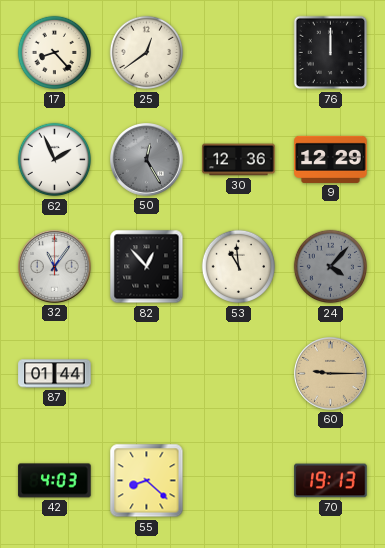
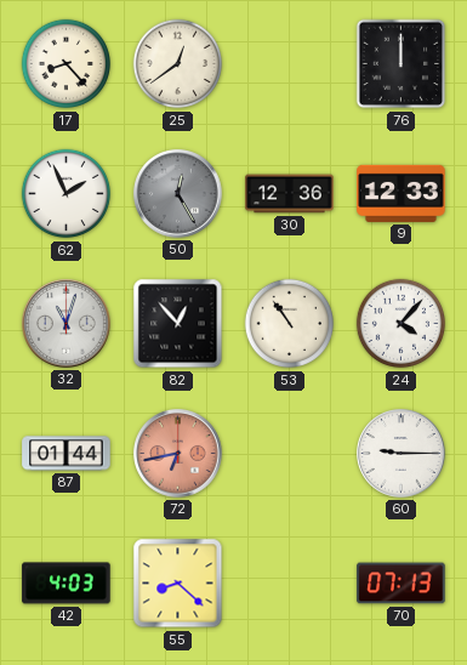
9: 12:29 -> 12:33 (401, 193)
32: 11:06 -> 11:03 (67, 324)
53: 10:59 -> 10:54 (290, 324)
24 dial: grey -> white (401, 324)
72: none -> 6:43 (178, 454)
60 dial: champagne -> white (401, 454)
70: 19:13 -> 07:13 (401, 584)
